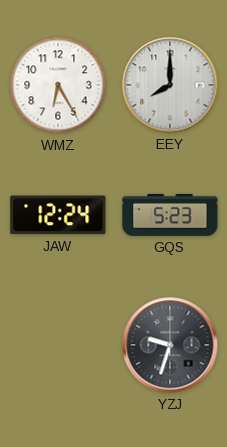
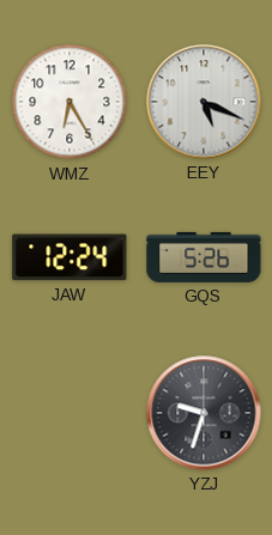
EEY: 8:00 -> 5:19 (204, 102)
GQS: 5:23 -> 5:26 (204, 257)
